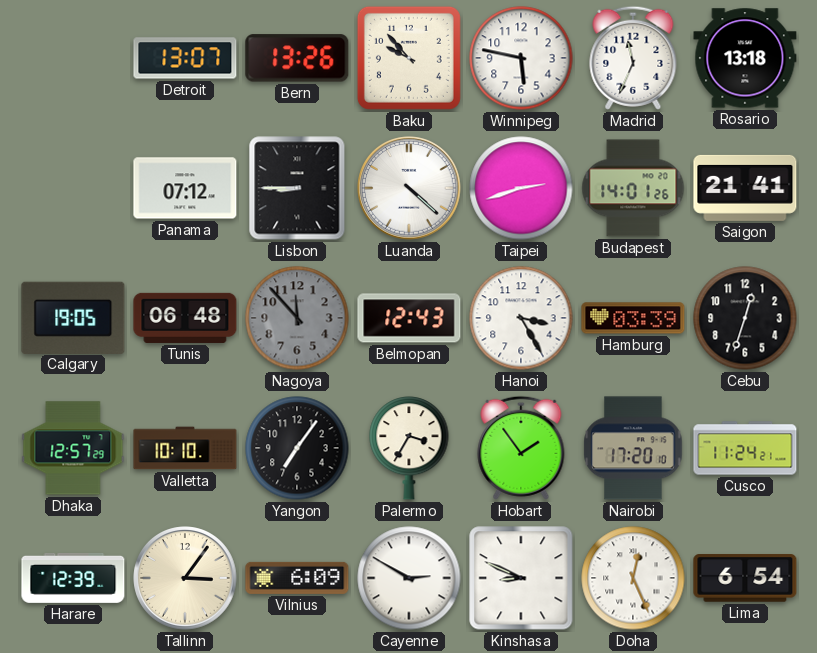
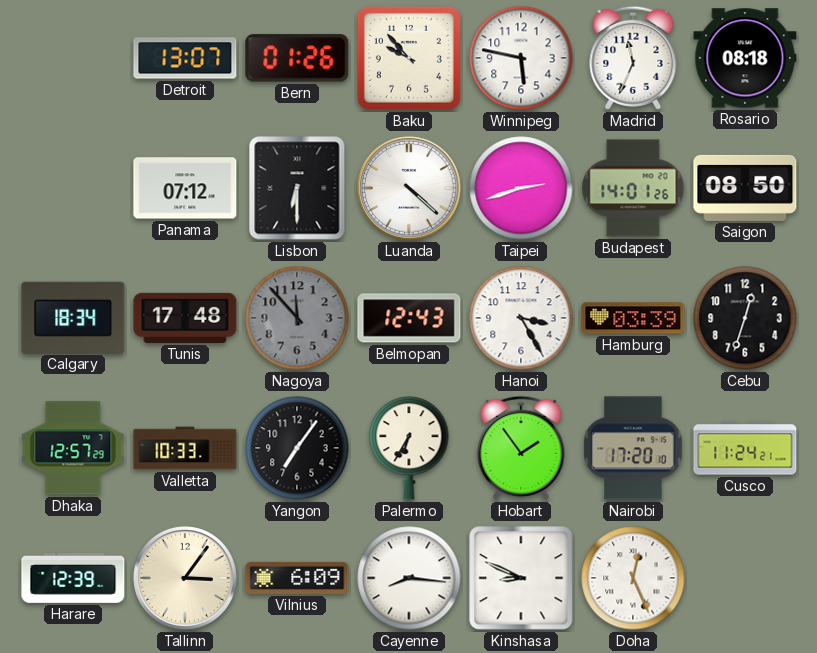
Bern: 13:26 -> 01:26 (297, 58)
Rosario: 13:18 -> 08:18 (745, 58)
Lisbon: 8:45 -> 6:30 (297, 188)
Saigon: 21:41 -> 08:50 (745, 188)
Calgary: 19:05 -> 18:34 (73, 317)
Tunis: 06:48 -> 17:48 (185, 318)
Valletta: 10:10 -> 10:33 (185, 448)
Palermo: 3:35 -> 6:35 (409, 449)
Cayenne: 2:50 -> 8:16 (409, 578)
Lima: 6:54 -> none (745, 578)
